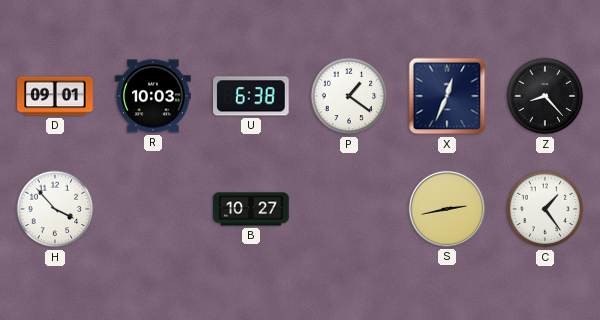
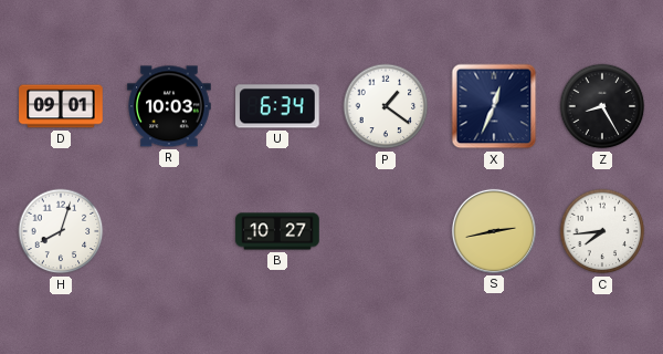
U: 6:38 -> 6:34 (277, 106)
Z: 8:23 -> 8:25 (602, 106)
H: 3:53 -> 8:03 (61, 231)
C: 1:24 -> 7:44 (602, 231)
